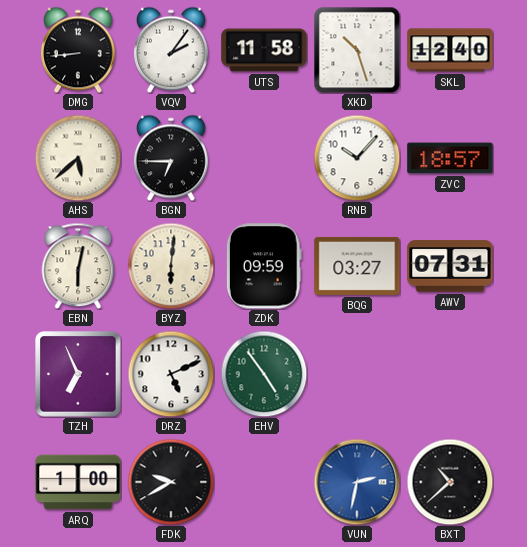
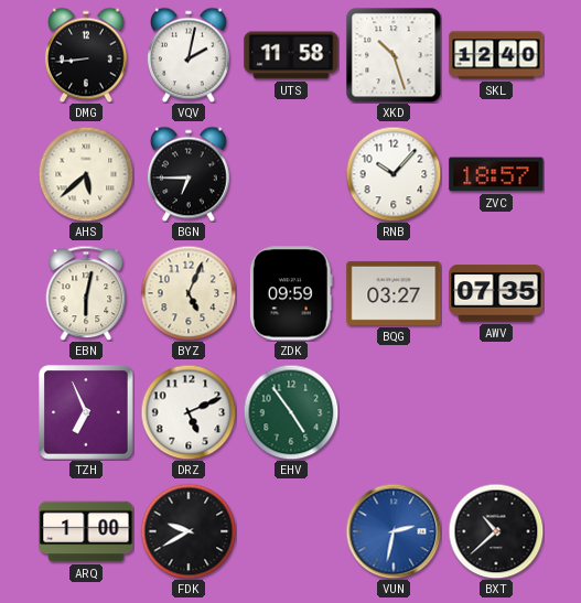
VQV: 2:06 -> 2:02 (189, 55)
BYZ: 6:01 -> 5:04 (189, 293)
AWV: 07:31 -> 07:35 (496, 293)
